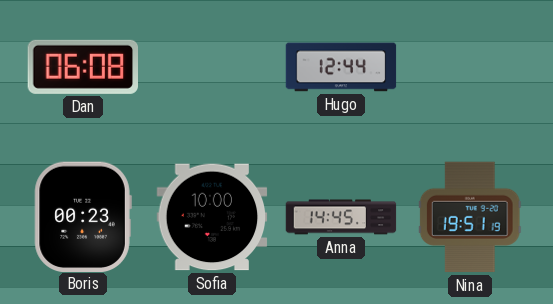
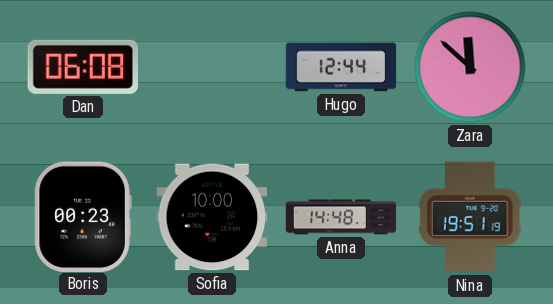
Zara: none -> 11:52 (470, 67)
Anna: 14:45 -> 14:48 (341, 217)
